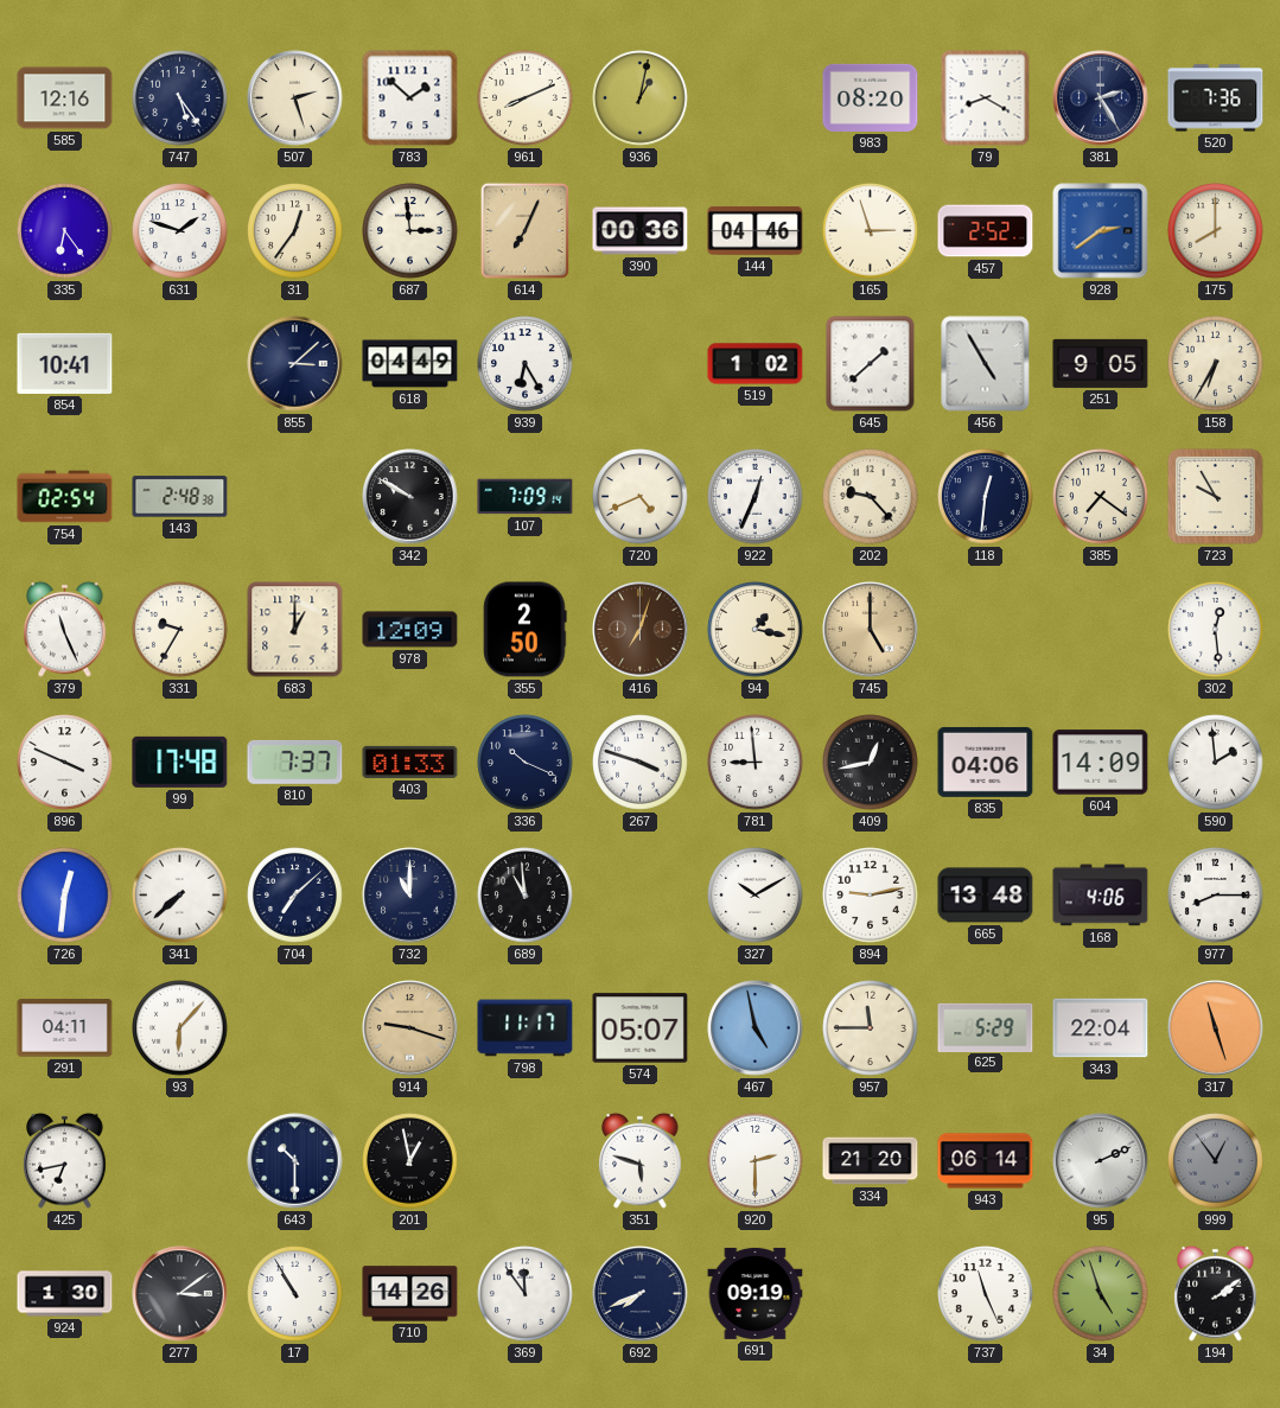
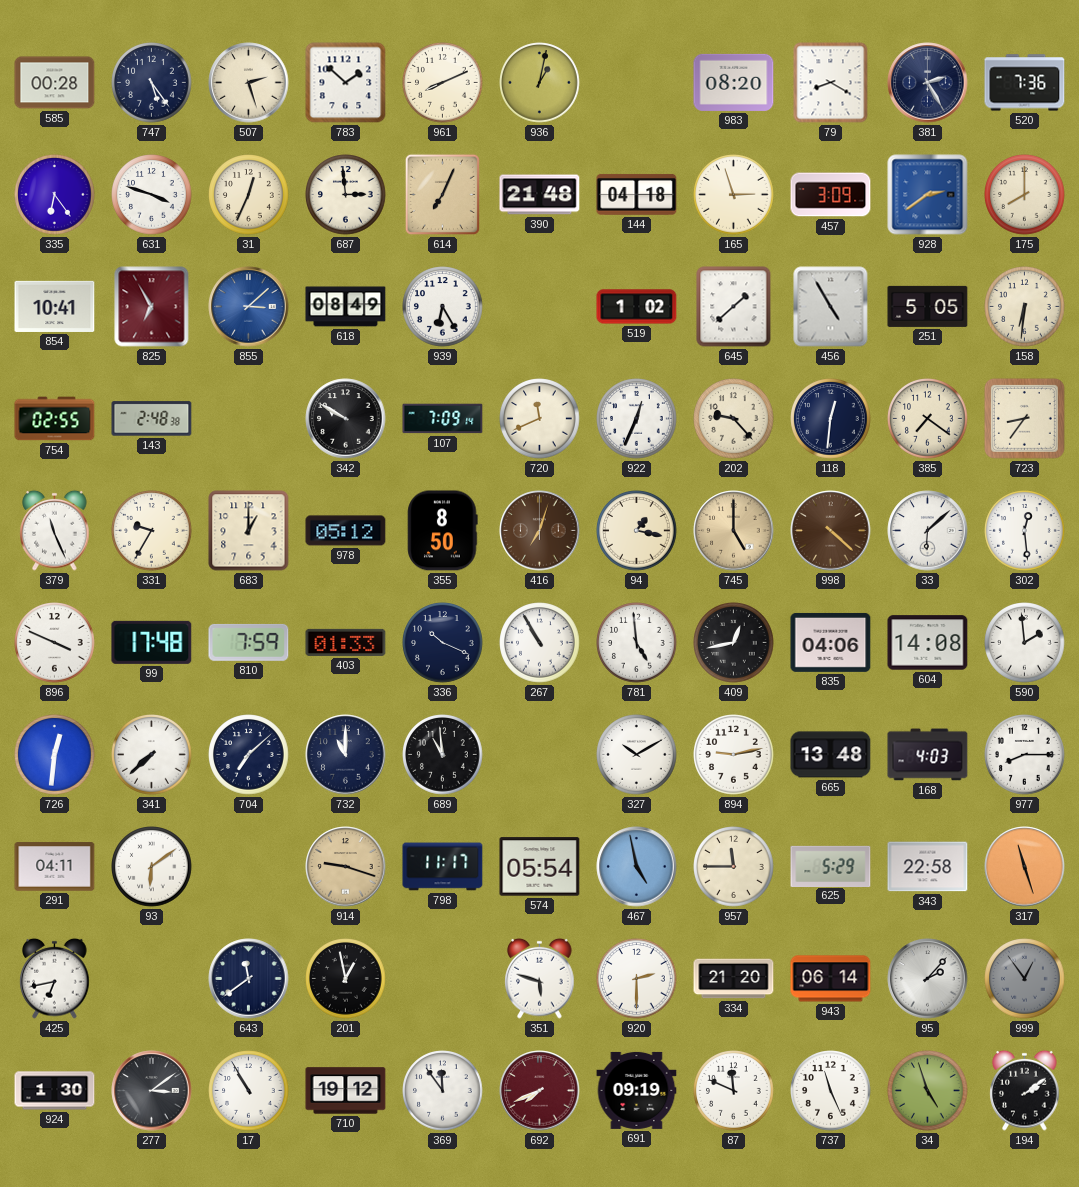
585: 12:16 -> 00:28 (55, 83)
631: 1:48 -> 3:48 (152, 195)
31: 12:36 -> 12:34 (249, 195)
390: 00:36 -> 21:48 (540, 195)
144: 04:46 -> 04:18 (637, 195)
457: 2:52 -> 3:09 (831, 195)
825: none -> 6:55 (152, 307)
855 dial: navy -> blue (249, 307)
618: 04:49 -> 08:49 (346, 307)
251: 9:05 -> 5:05 (928, 306)
158: 6:35 -> 6:31 (1025, 307)
754: 02:54 -> 02:55 (55, 419)
720: 4:41 -> 11:41 (540, 419)
723: 9:55 -> 8:36 (1024, 418)
978: 12:09 -> 05:12 (346, 531)
355: 2:50 -> 8:50 (443, 531)
998: none -> 4:22 (831, 531)
33: none -> 6:08 (928, 531)
810: 7:37 -> 7:59 (249, 642)
267: 3:48 -> 10:55 (540, 643)
781: 8:59 -> 4:59 (637, 643)
604: 14:09 -> 14:08 (928, 643)
168: 4:06 -> 4:03 (928, 755)
93: 6:07 -> 6:09 (152, 867)
574: 05:07 -> 05:54 (540, 867)
343: 22:04 -> 22:58 (928, 867)
643: 10:30 -> 11:39 (249, 979)
95: 2:11 -> 2:07 (928, 979)
710: 14:26 -> 19:12 (346, 1091)
692 dial: navy -> burgundy (540, 1091)
87: none -> 11:49 (734, 1091)
